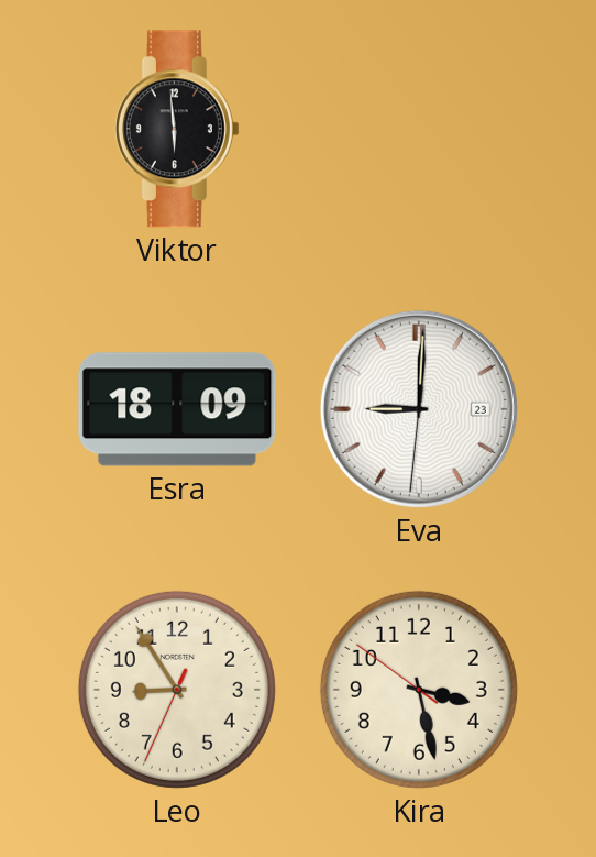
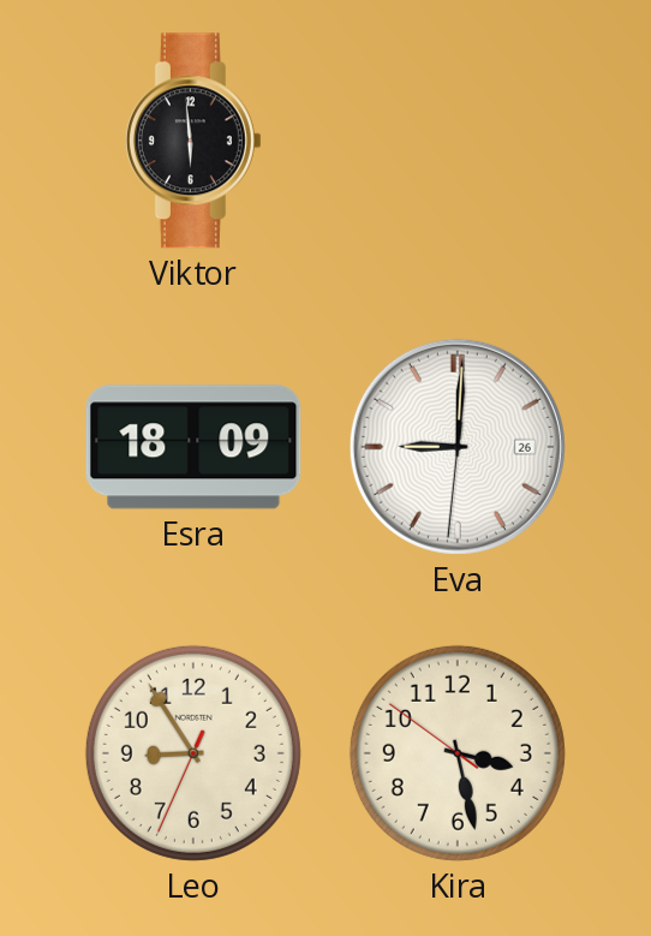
Eva date: 23 -> 26 (458, 447)
